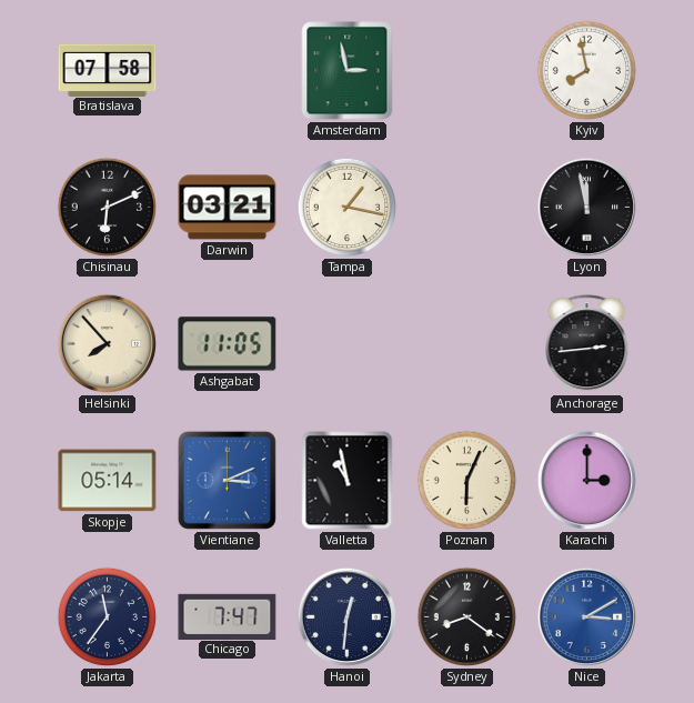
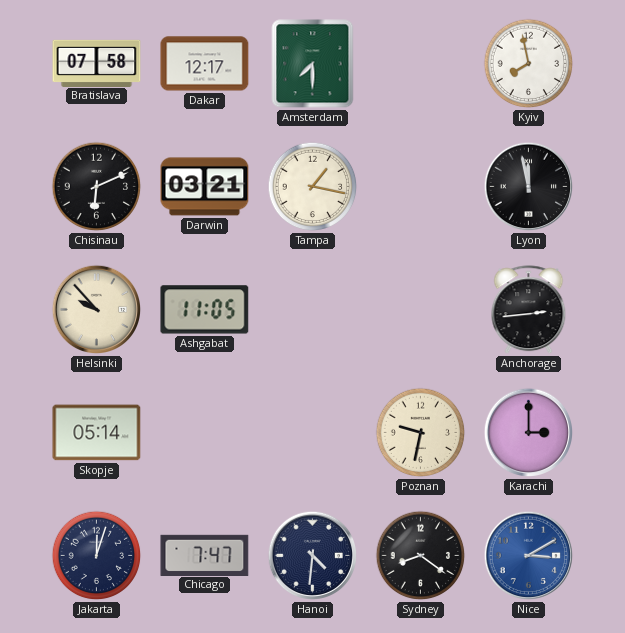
Dakar: none -> 12:17 (205, 64)
Amsterdam: 2:58 -> 7:30 (313, 64)
Helsinki: 7:53 -> 9:53 (97, 310)
Vientiane: 3:11 -> none (227, 480)
Valletta: 10:58 -> none (348, 481)
Poznan: 6:04 -> 9:32 (421, 433)
Jakarta: 11:36 -> 12:03 (97, 556)
Hanoi: 12:31 -> 4:31 (313, 556)
